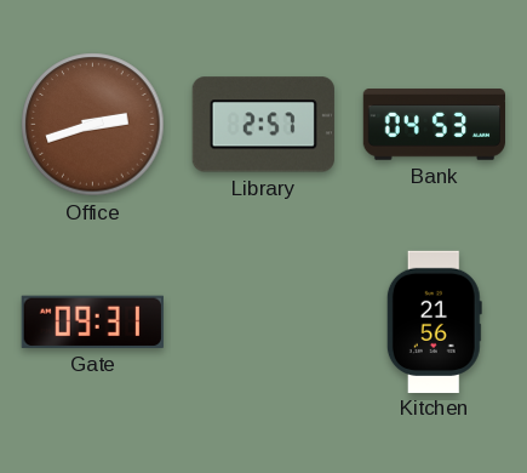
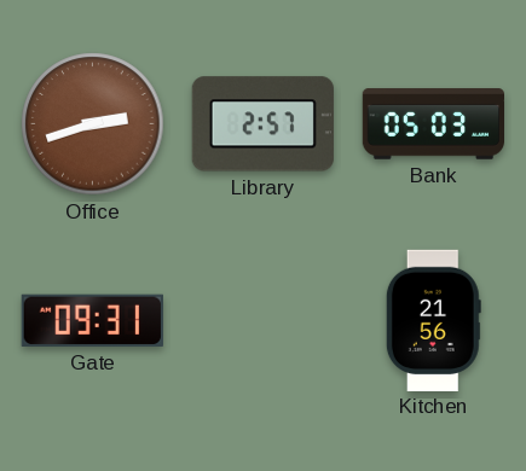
Bank: 04:53 -> 05:03 (433, 124)
